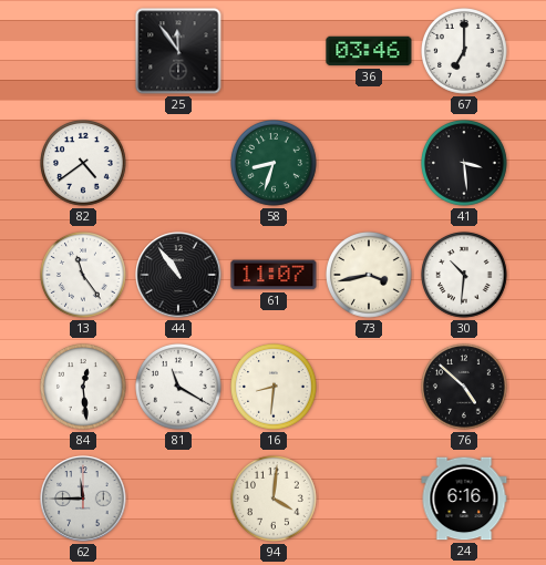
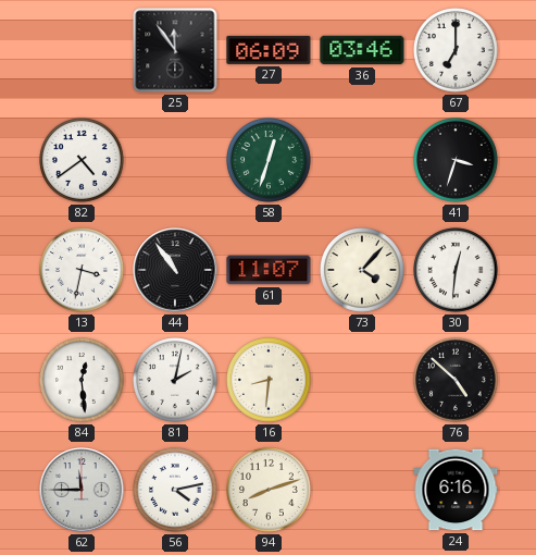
27: none -> 06:09 (269, 50)
58: 8:33 -> 12:33 (270, 161)
41: 3:29 -> 3:33 (457, 161)
13: 11:24 -> 3:32 (83, 271)
73: 3:43 -> 4:07 (363, 271)
30: 10:31 -> 12:31 (457, 271)
81: 11:20 -> 2:02 (176, 381)
56: none -> 4:13 (176, 491)
94: 4:01 -> 8:12 (270, 491)
